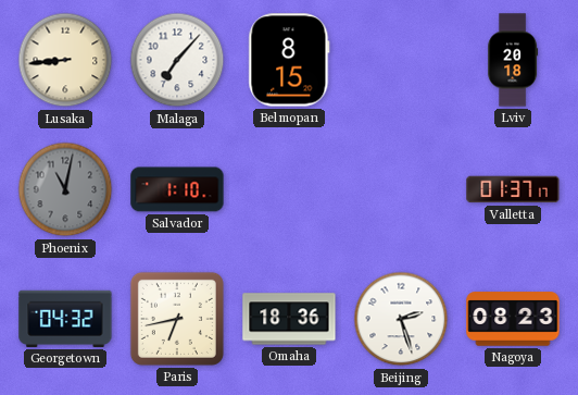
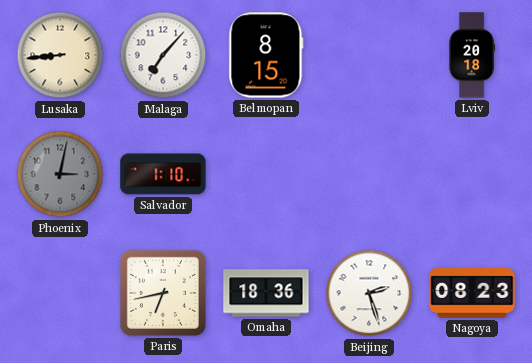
Phoenix: 11:02 -> 3:02 (60, 174)
Valletta: 01:37 -> none (513, 189)
Georgetown: 04:32 -> none (65, 319)
